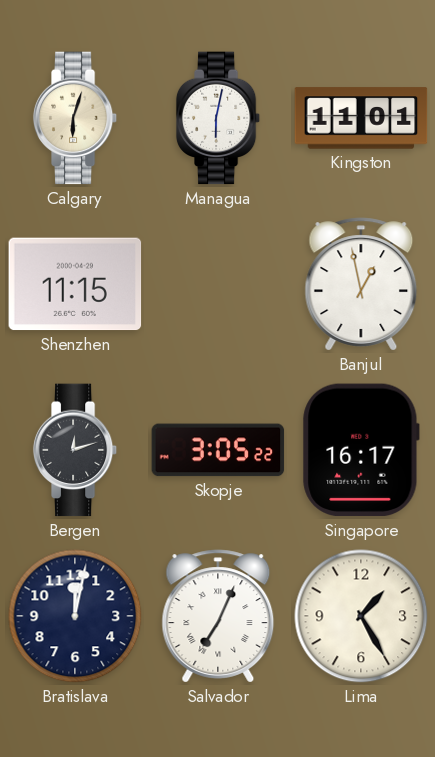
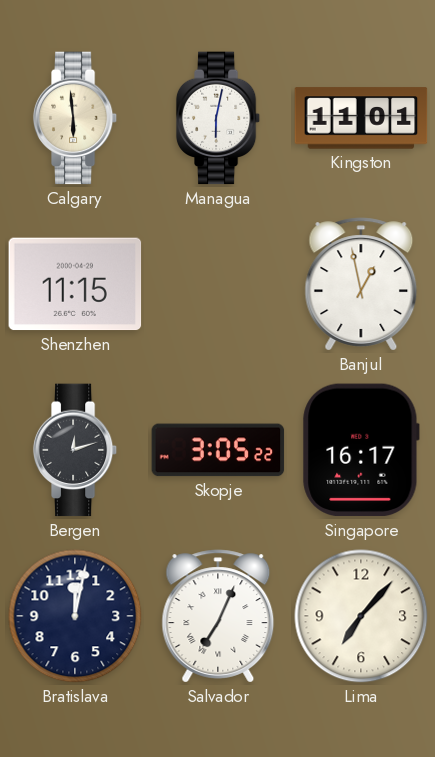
Calgary: 6:03 -> 5:59 (75, 118)
Lima: 1:25 -> 7:07 (361, 616)
